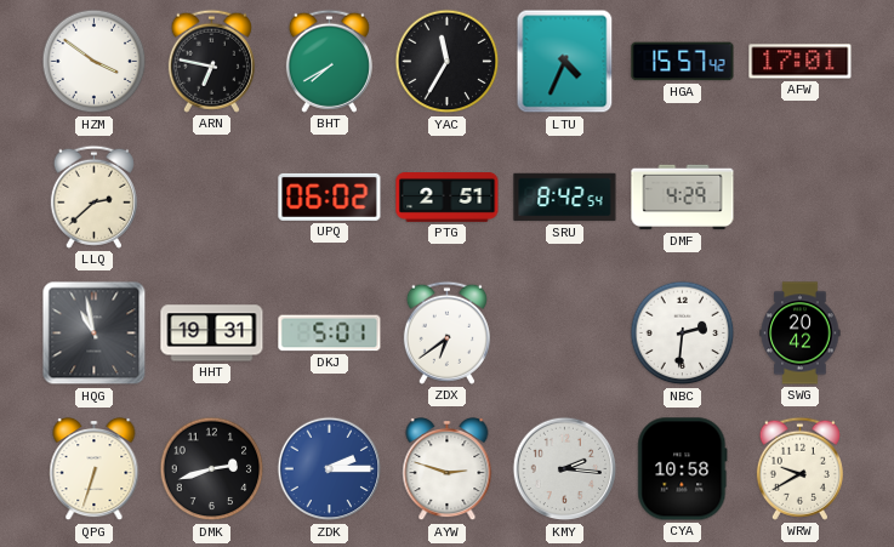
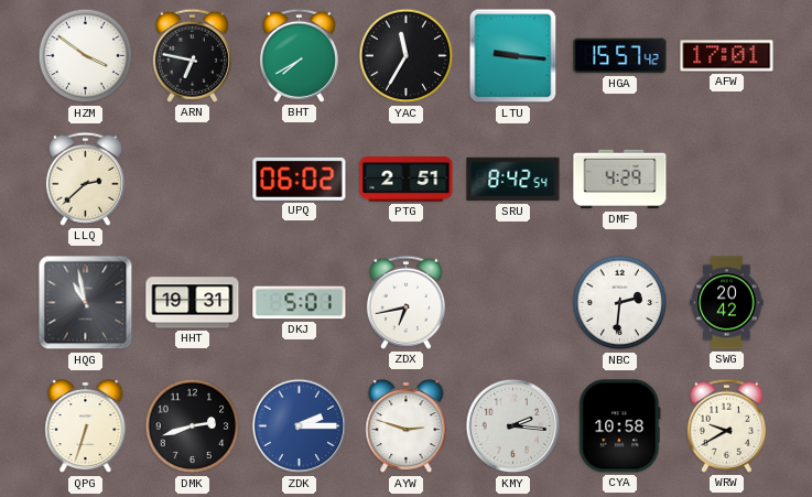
LTU: 4:34 -> 9:16 (513, 56)
ZDX: 6:39 -> 6:43 (405, 302)
